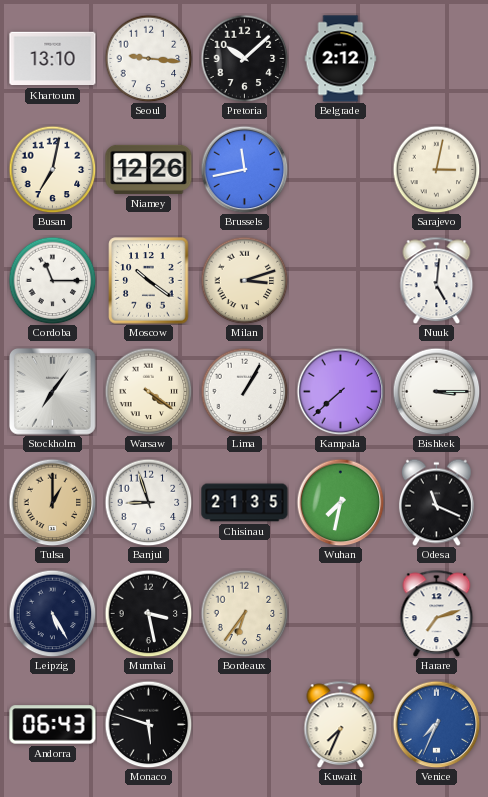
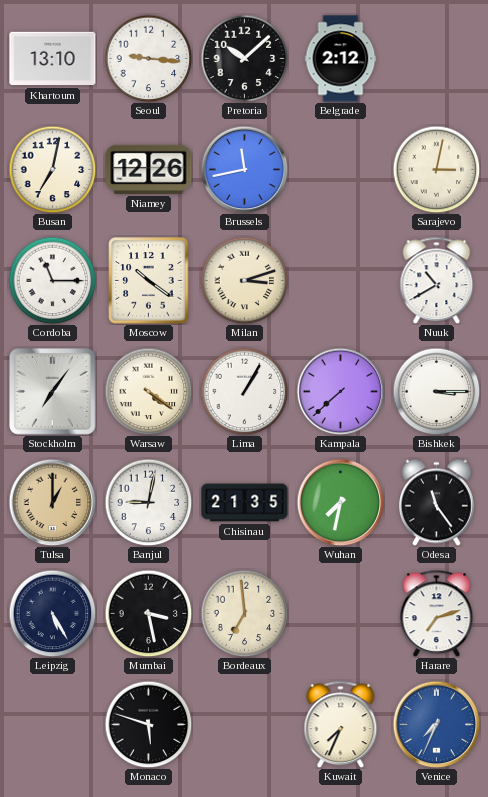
Nuuk: 5:01 -> 10:40 (437, 280)
Banjul: 8:57 -> 9:02 (148, 502)
Odesa: 11:19 -> 11:24 (436, 502)
Bordeaux: 6:36 -> 6:59 (244, 613)
Andorra: 06:43 -> none (53, 725)
